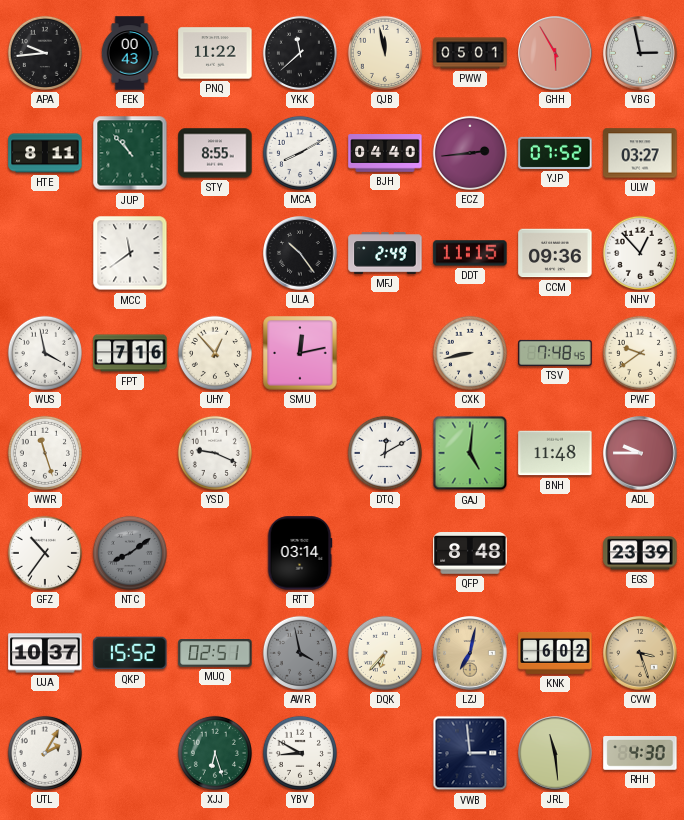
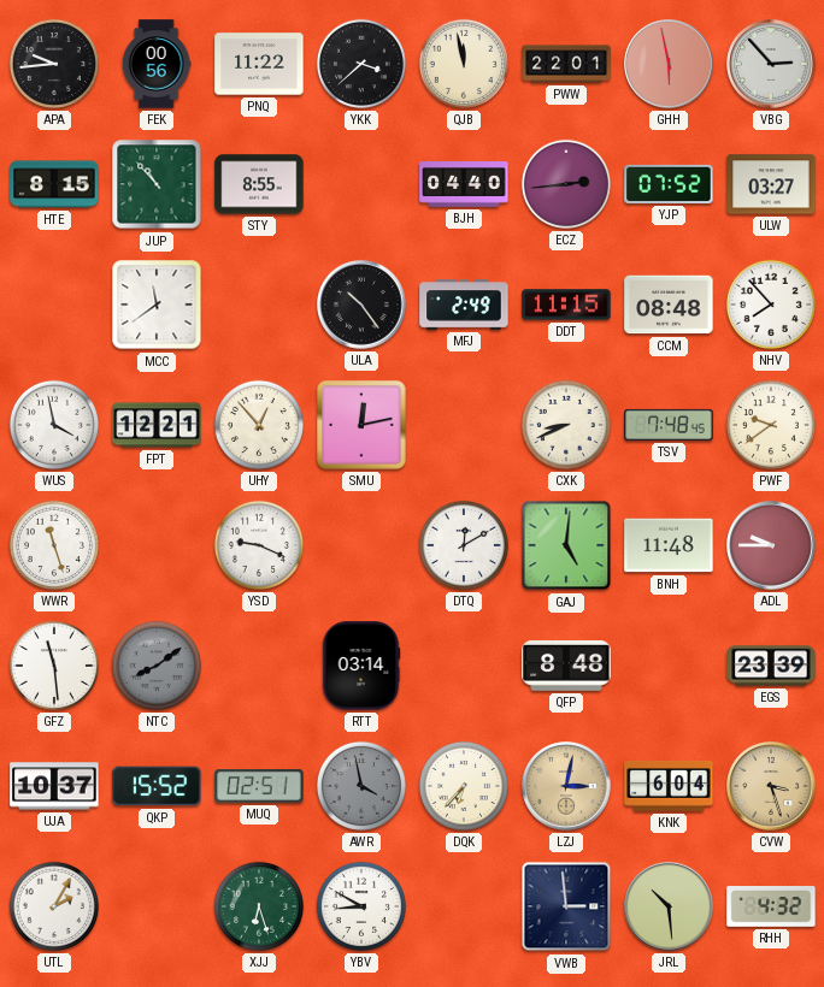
FEK: 00:43 -> 00:56 (157, 64)
YKK: 11:38 -> 3:38 (361, 64)
PWW: 05:01 -> 22:01 (566, 64)
GHH: 5:55 -> 5:58 (669, 64)
VBG: 2:58 -> 2:53 (771, 64)
HTE: 8:11 -> 8:15 (54, 184)
MCA: 8:10 -> none (300, 153)
CCM: 09:36 -> 08:48 (669, 305)
NHV: 12:53 -> 7:53 (771, 305)
FPT: 7:16 -> 12:21 (157, 425)
CXK: 8:43 -> 8:41 (566, 425)
GFZ: 10:36 -> 11:29 (54, 666)
LZJ: 7:02 -> 3:02 (566, 786)
KNK: 6:02 -> 6:04 (669, 786)
JRL: 11:29 -> 10:29 (669, 906)
RHH: 4:30 -> 4:32 (771, 908)
